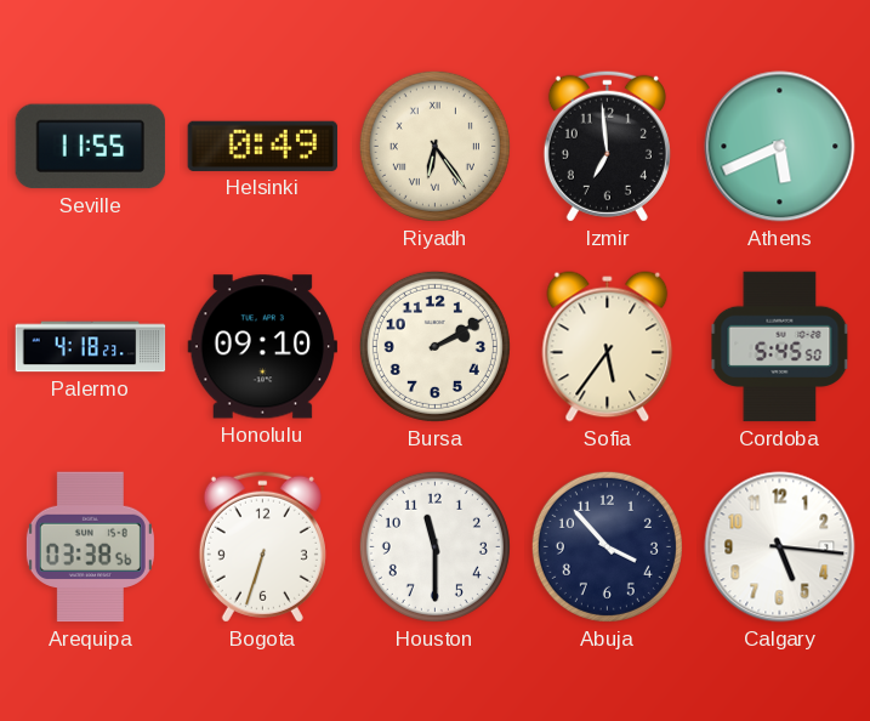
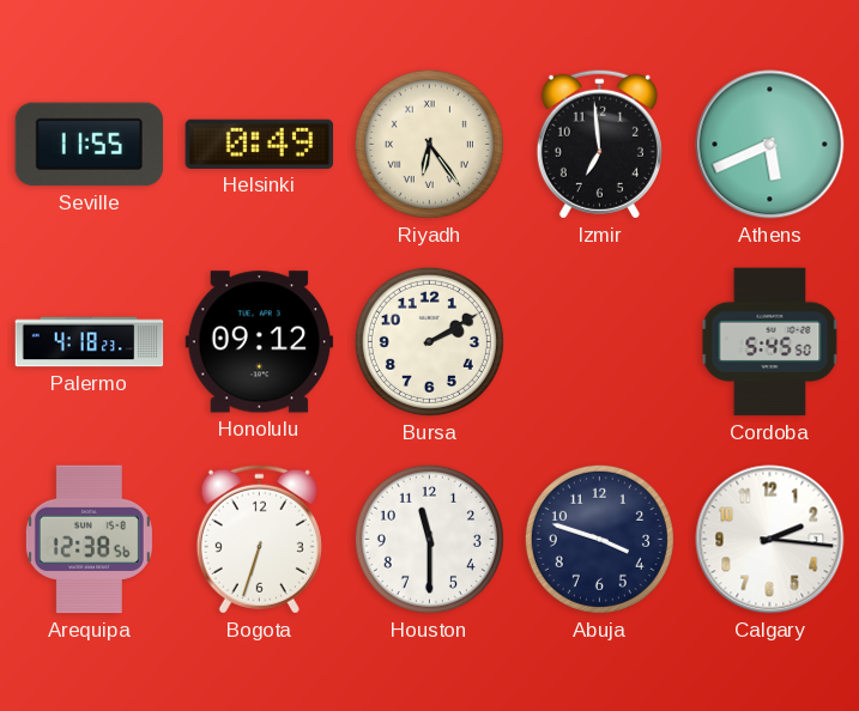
Honolulu: 09:10 -> 09:12 (260, 342)
Sofia: 5:36 -> none (608, 347)
Arequipa: 03:38 -> 12:38 (89, 540)
Abuja: 3:53 -> 3:48 (599, 539)
Calgary: 5:16 -> 2:16 (770, 540)
